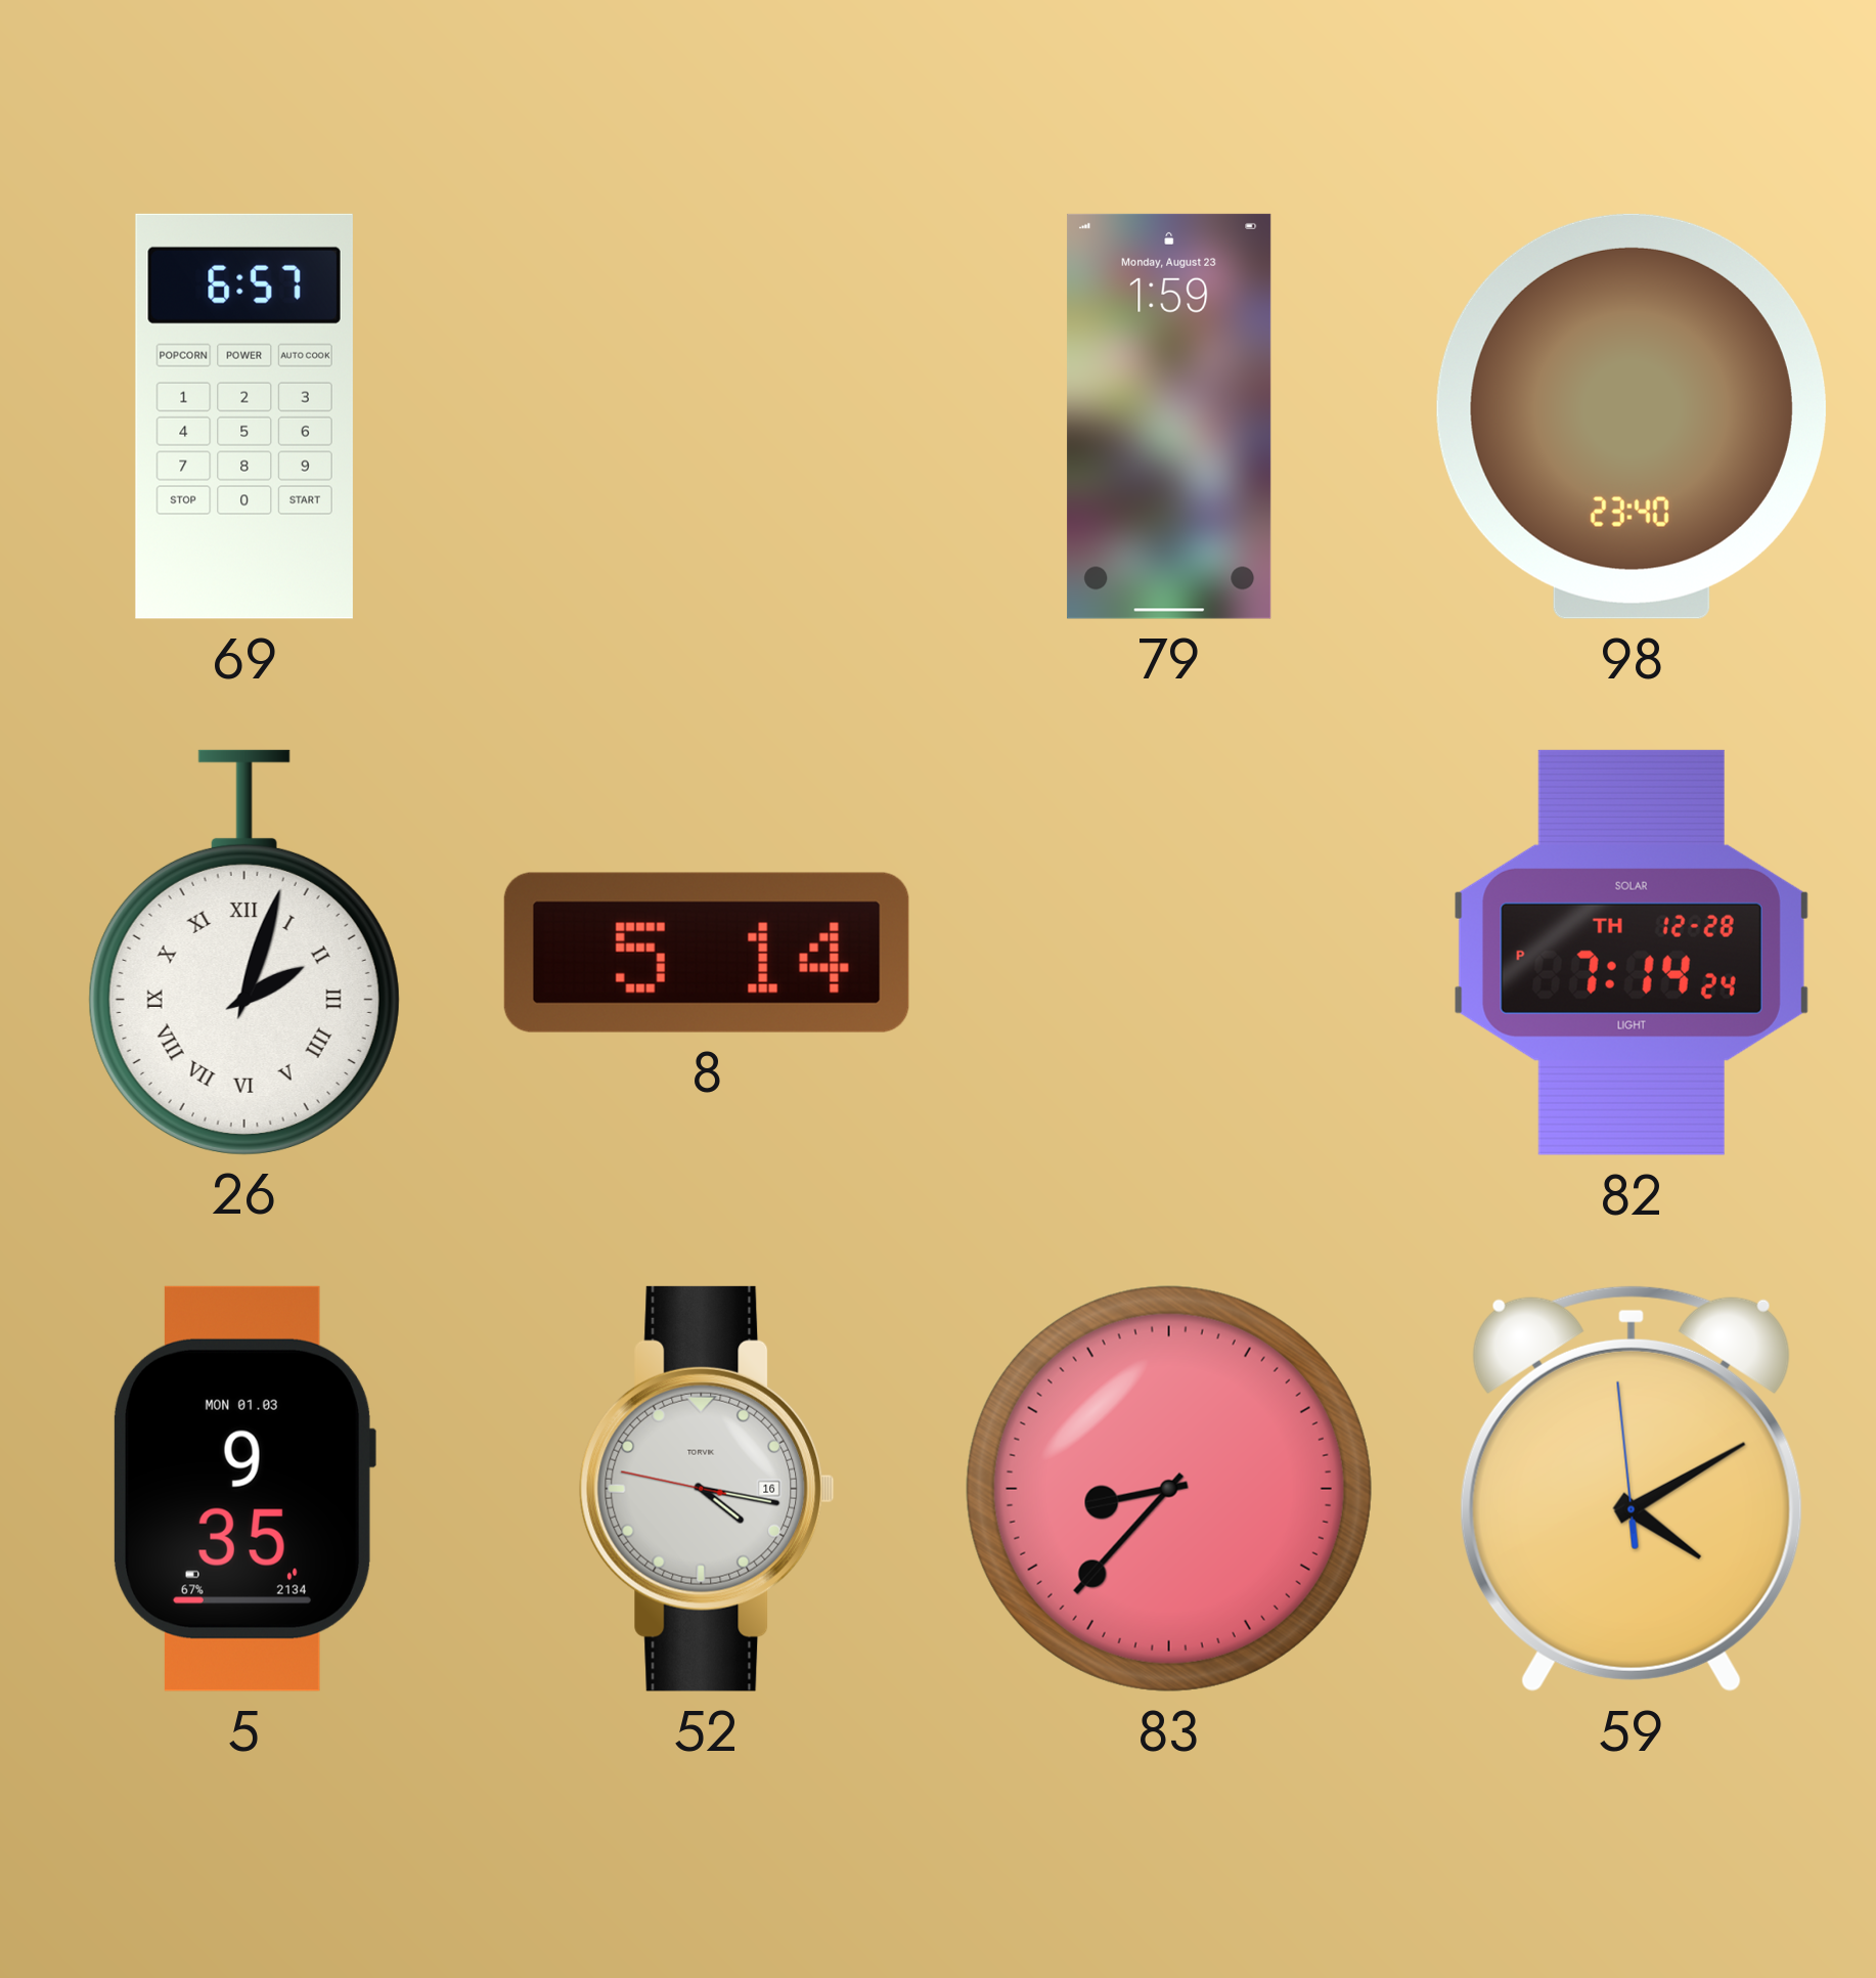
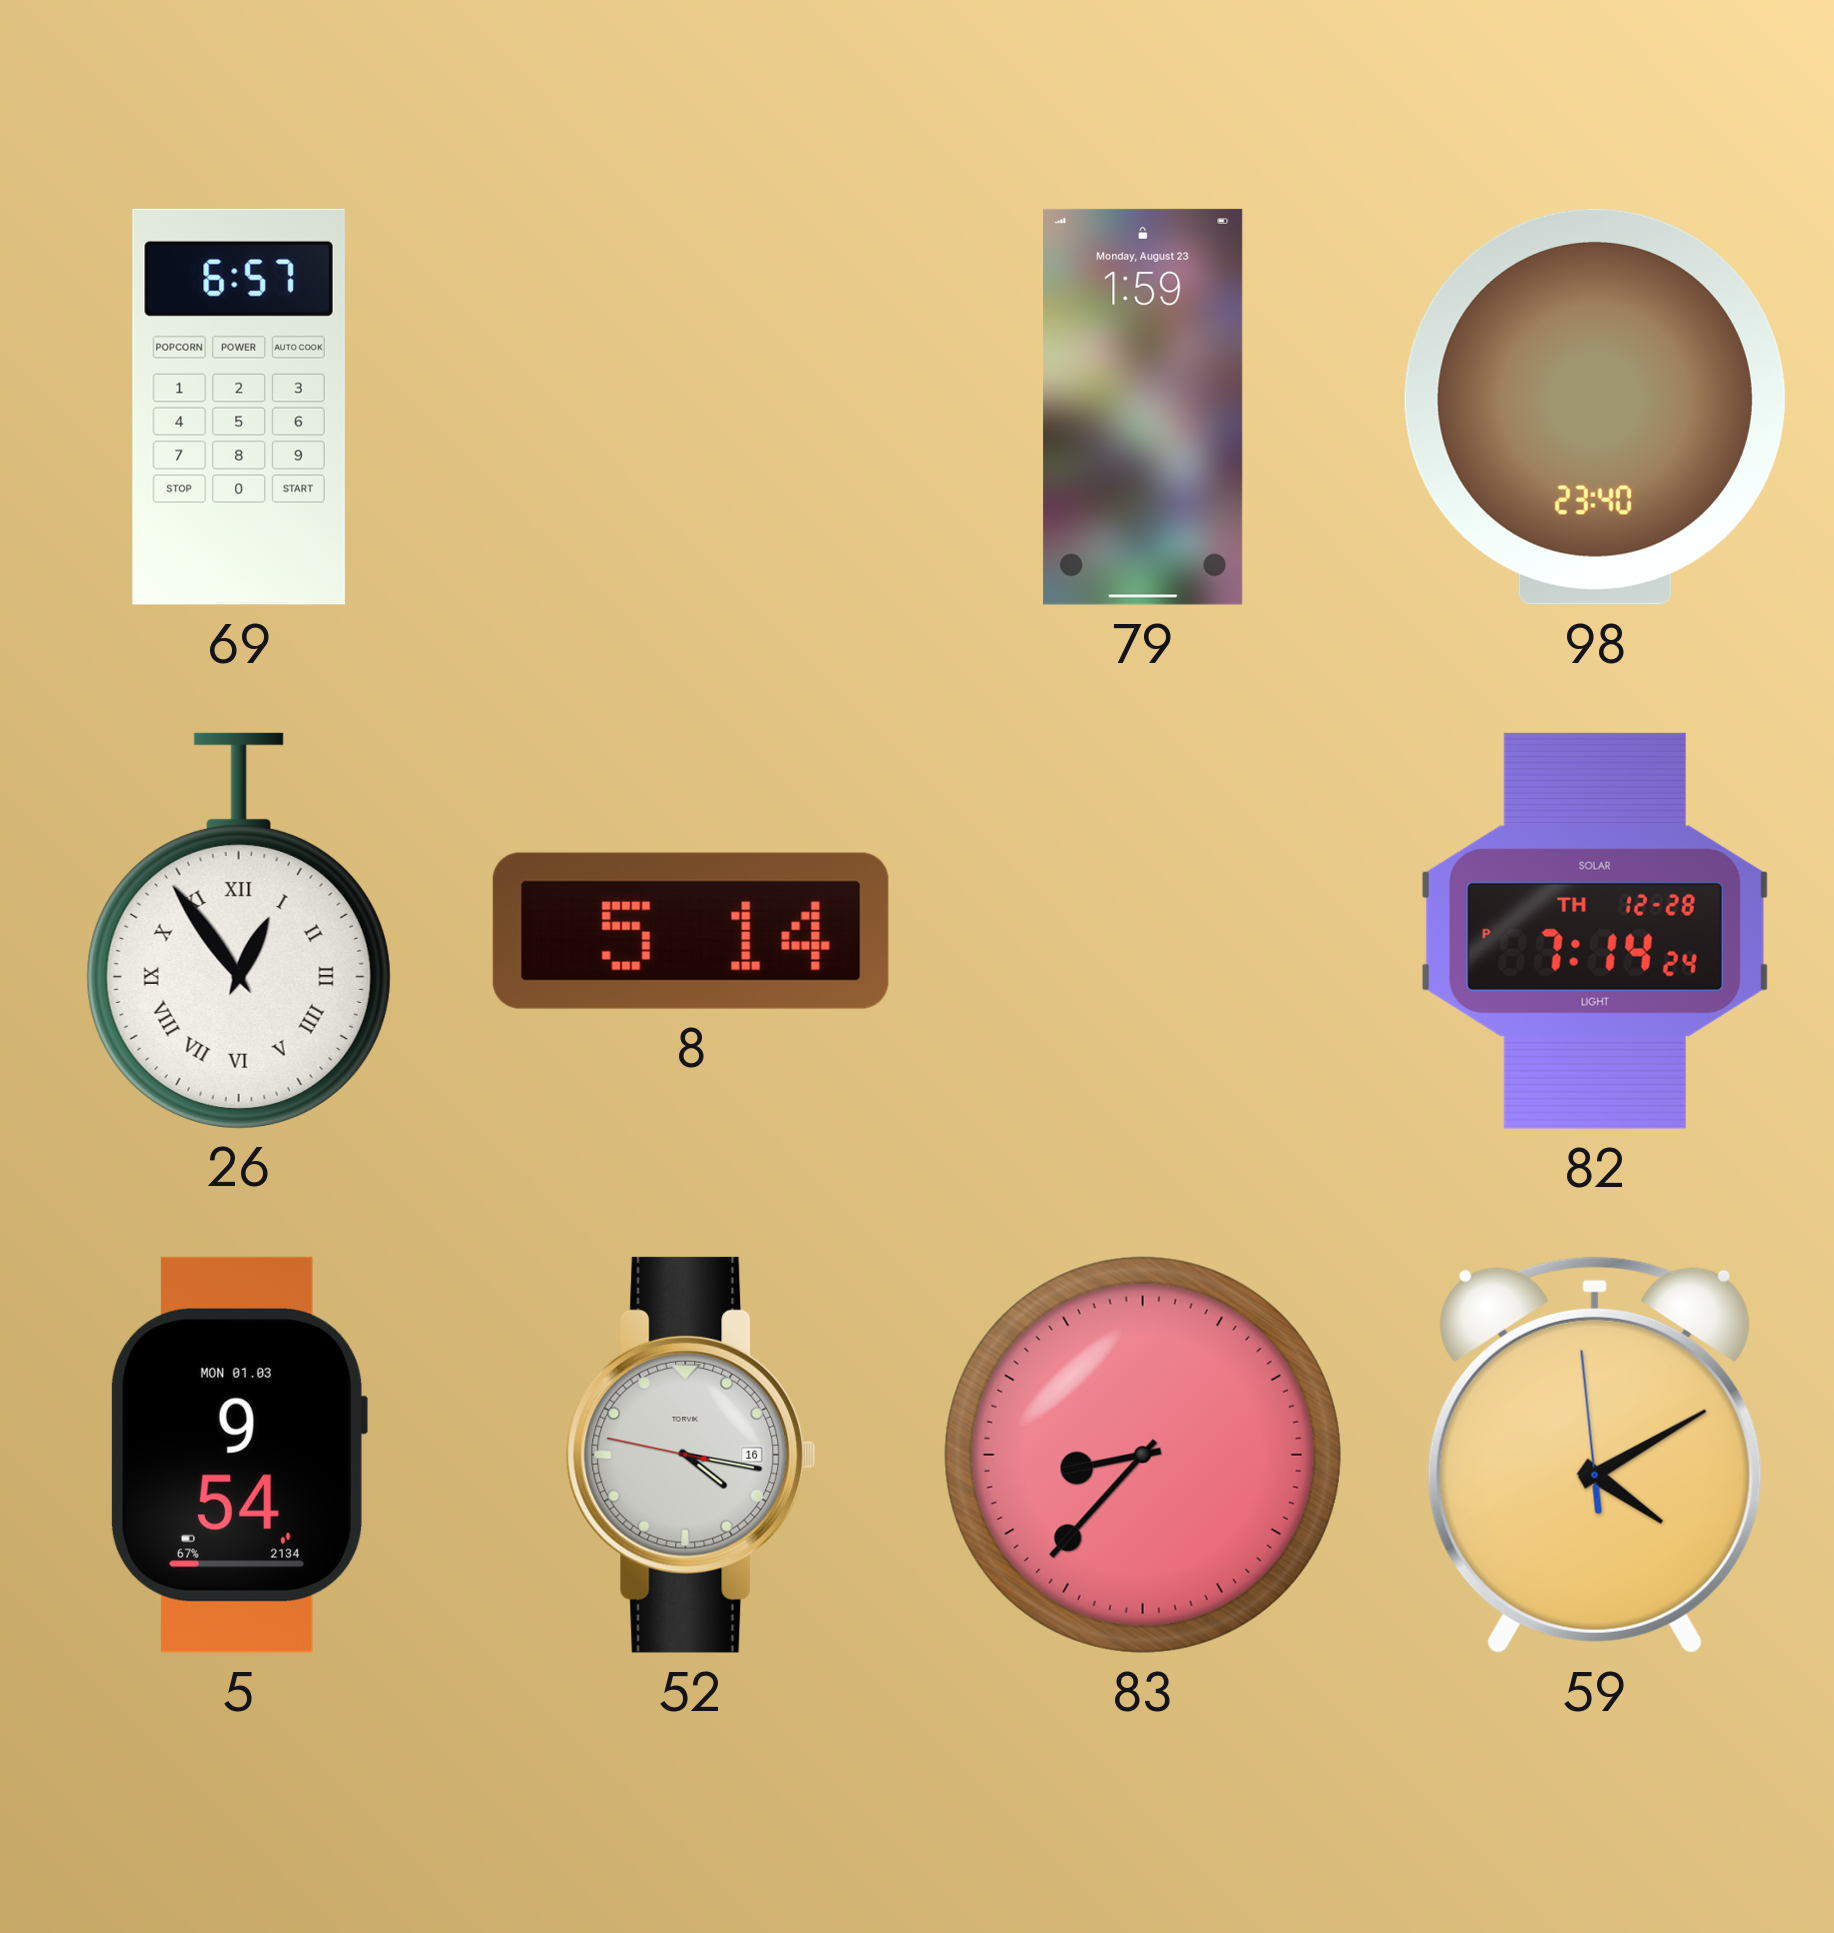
26: 2:03 -> 12:54 (239, 930)
5: 9:35 -> 9:54 (238, 1455)
